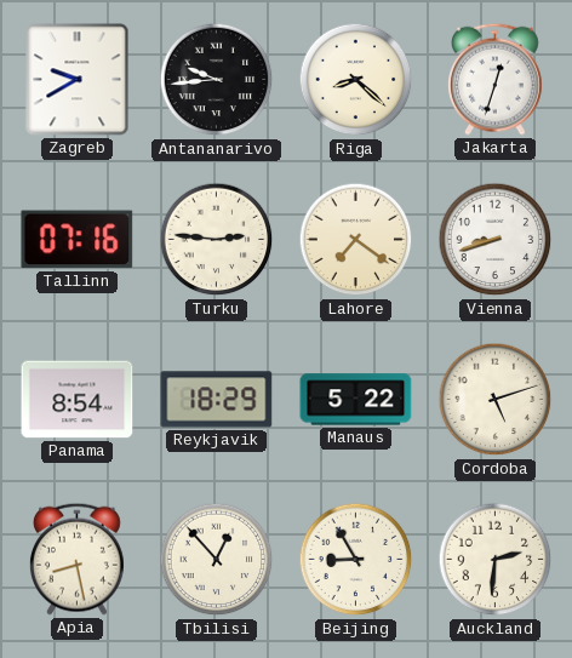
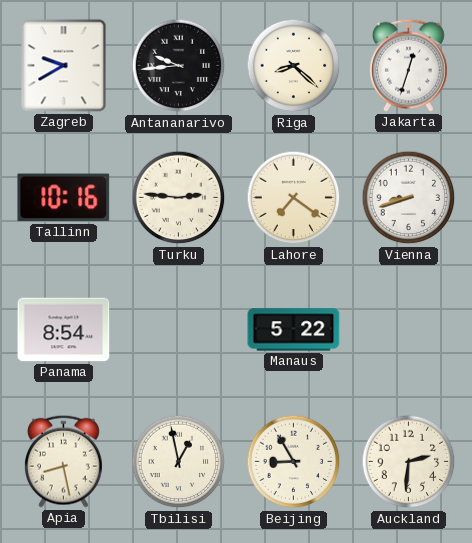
Tallinn: 07:16 -> 10:16 (64, 198)
Reykjavik: 18:29 -> none (217, 400)
Cordoba: 5:12 -> none (496, 400)
Tbilisi: 12:53 -> 12:58 (179, 462)
